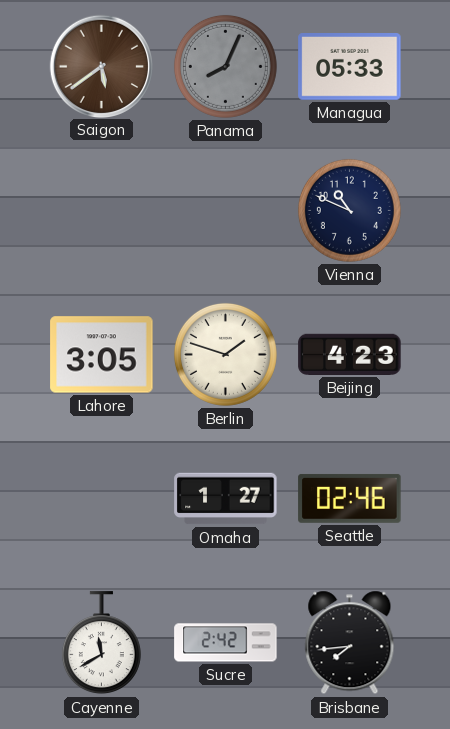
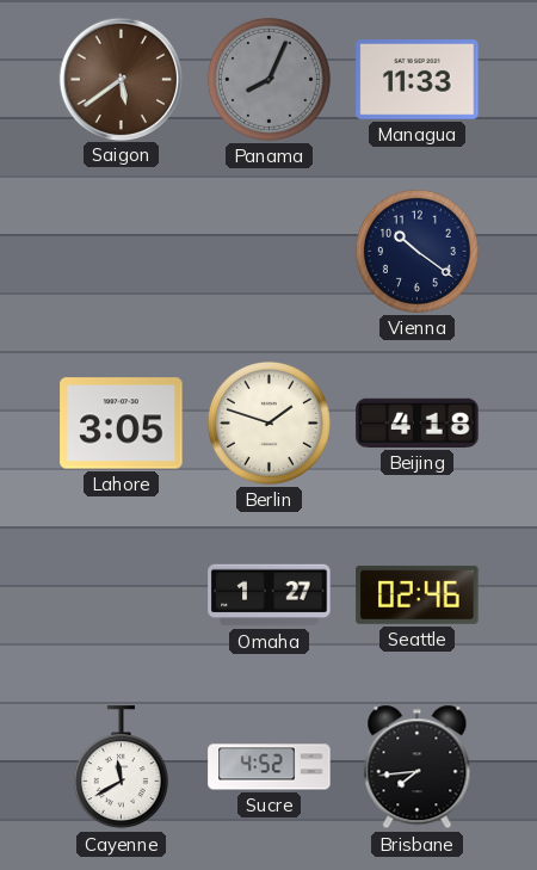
Managua: 05:33 -> 11:33 (418, 80)
Vienna: 10:49 -> 10:21 (416, 251)
Beijing: 4:23 -> 4:18 (418, 422)
Sucre: 2:42 -> 4:52 (270, 767)
